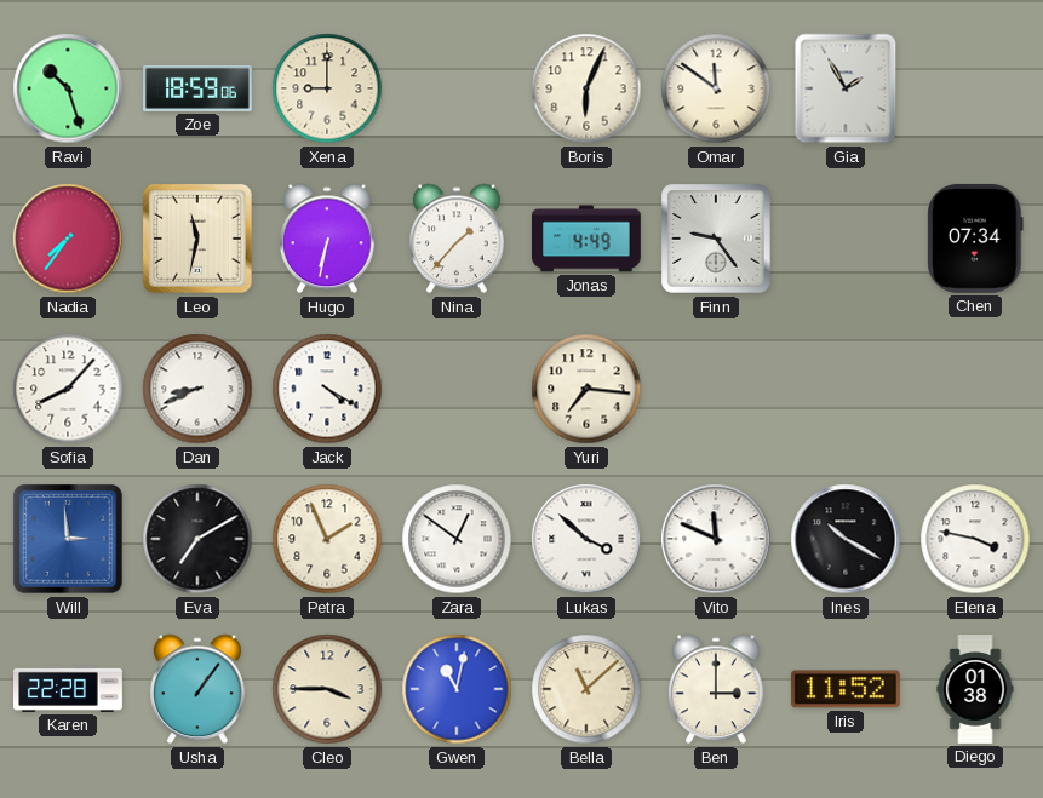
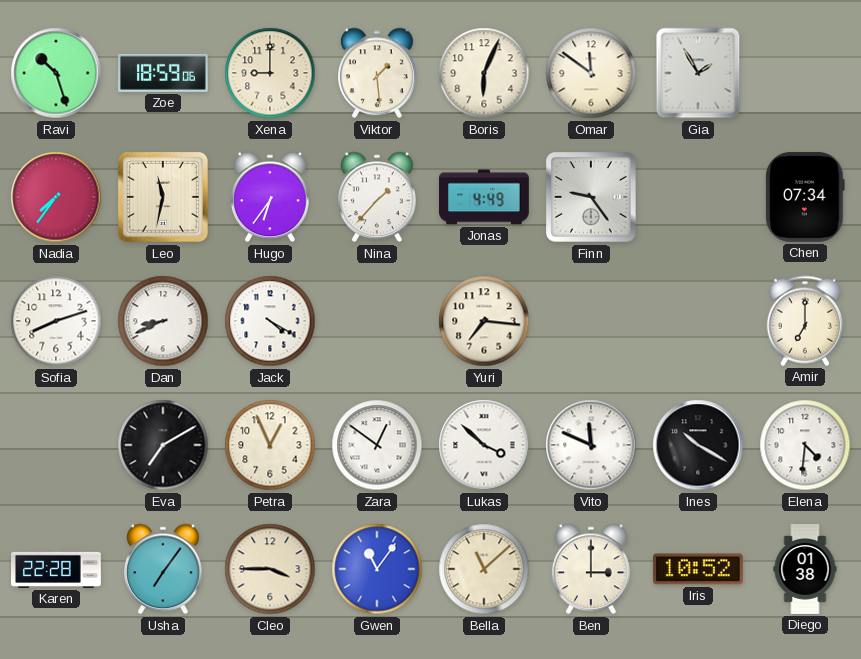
Viktor: none -> 1:29 (378, 73)
Hugo: 6:32 -> 6:36 (271, 197)
Sofia: 8:07 -> 8:12 (56, 321)
Amir: none -> 7:00 (805, 321)
Will: 2:59 -> none (69, 540)
Petra: 1:56 -> 12:56 (270, 445)
Elena: 3:47 -> 4:31 (805, 445)
Usha: 1:06 -> 7:06 (164, 569)
Gwen: 11:02 -> 11:06 (377, 569)
Iris: 11:52 -> 10:52 (698, 569)
